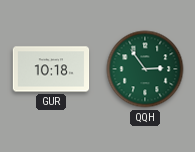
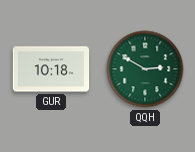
QQH: 2:54 -> 2:50 (145, 69)
